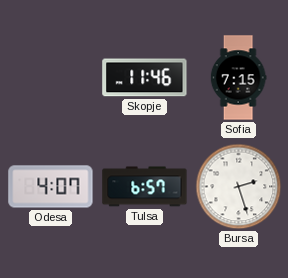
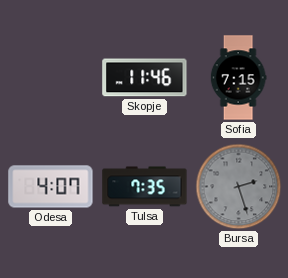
Tulsa: 6:57 -> 7:35 (145, 187)
Bursa dial: white -> grey (239, 187)
